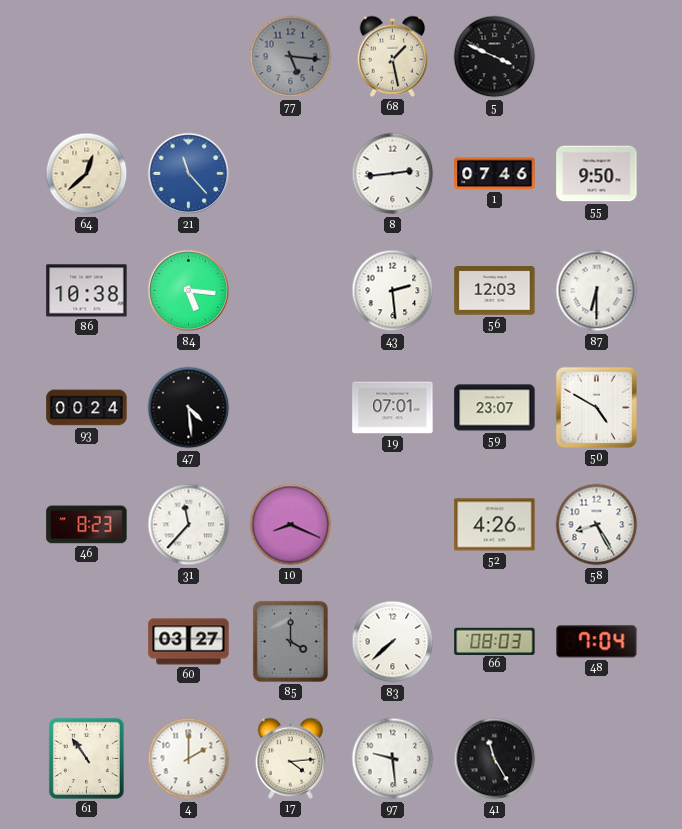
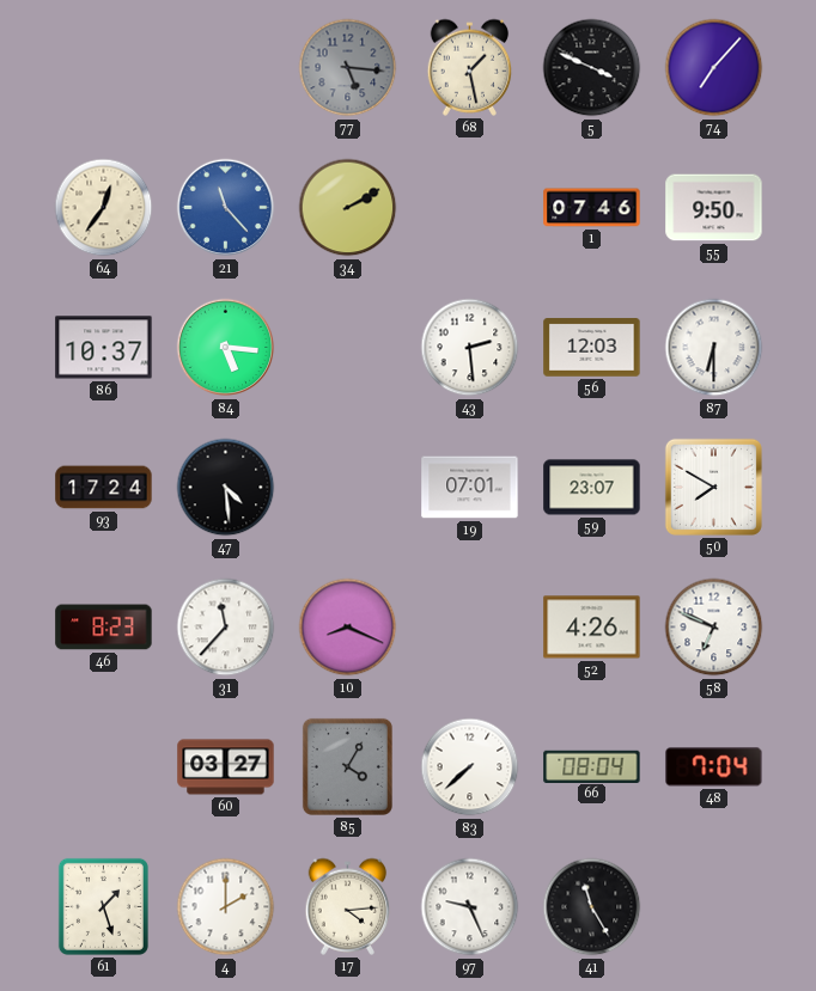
74: none -> 7:07 (714, 68)
64: 12:38 -> 12:36 (104, 208)
34: none -> 2:10 (348, 208)
8: 2:44 -> none (393, 174)
86: 10:38 -> 10:37 (104, 348)
93: 00:24 -> 17:24 (104, 488)
50: 4:50 -> 7:50 (713, 487)
58: 8:25 -> 6:49 (714, 628)
85: 4:00 -> 4:05 (347, 766)
66: 08:03 -> 08:04 (592, 766)
61: 10:54 -> 1:27 (103, 906)
97: 9:29 -> 9:26 (470, 907)
